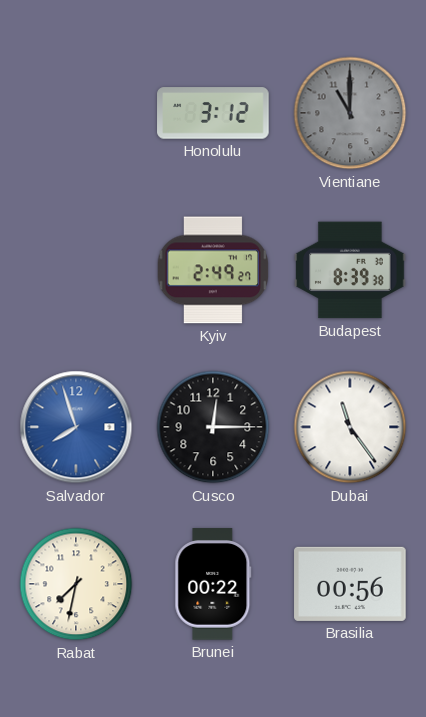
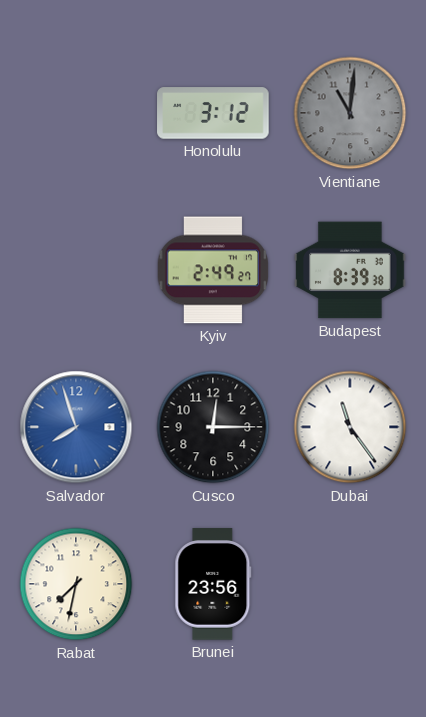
Vientiane: 11:00 -> 11:01 (350, 113)
Brunei: 00:22 -> 23:56 (213, 584)
Brasilia: 00:56 -> none (350, 584)
